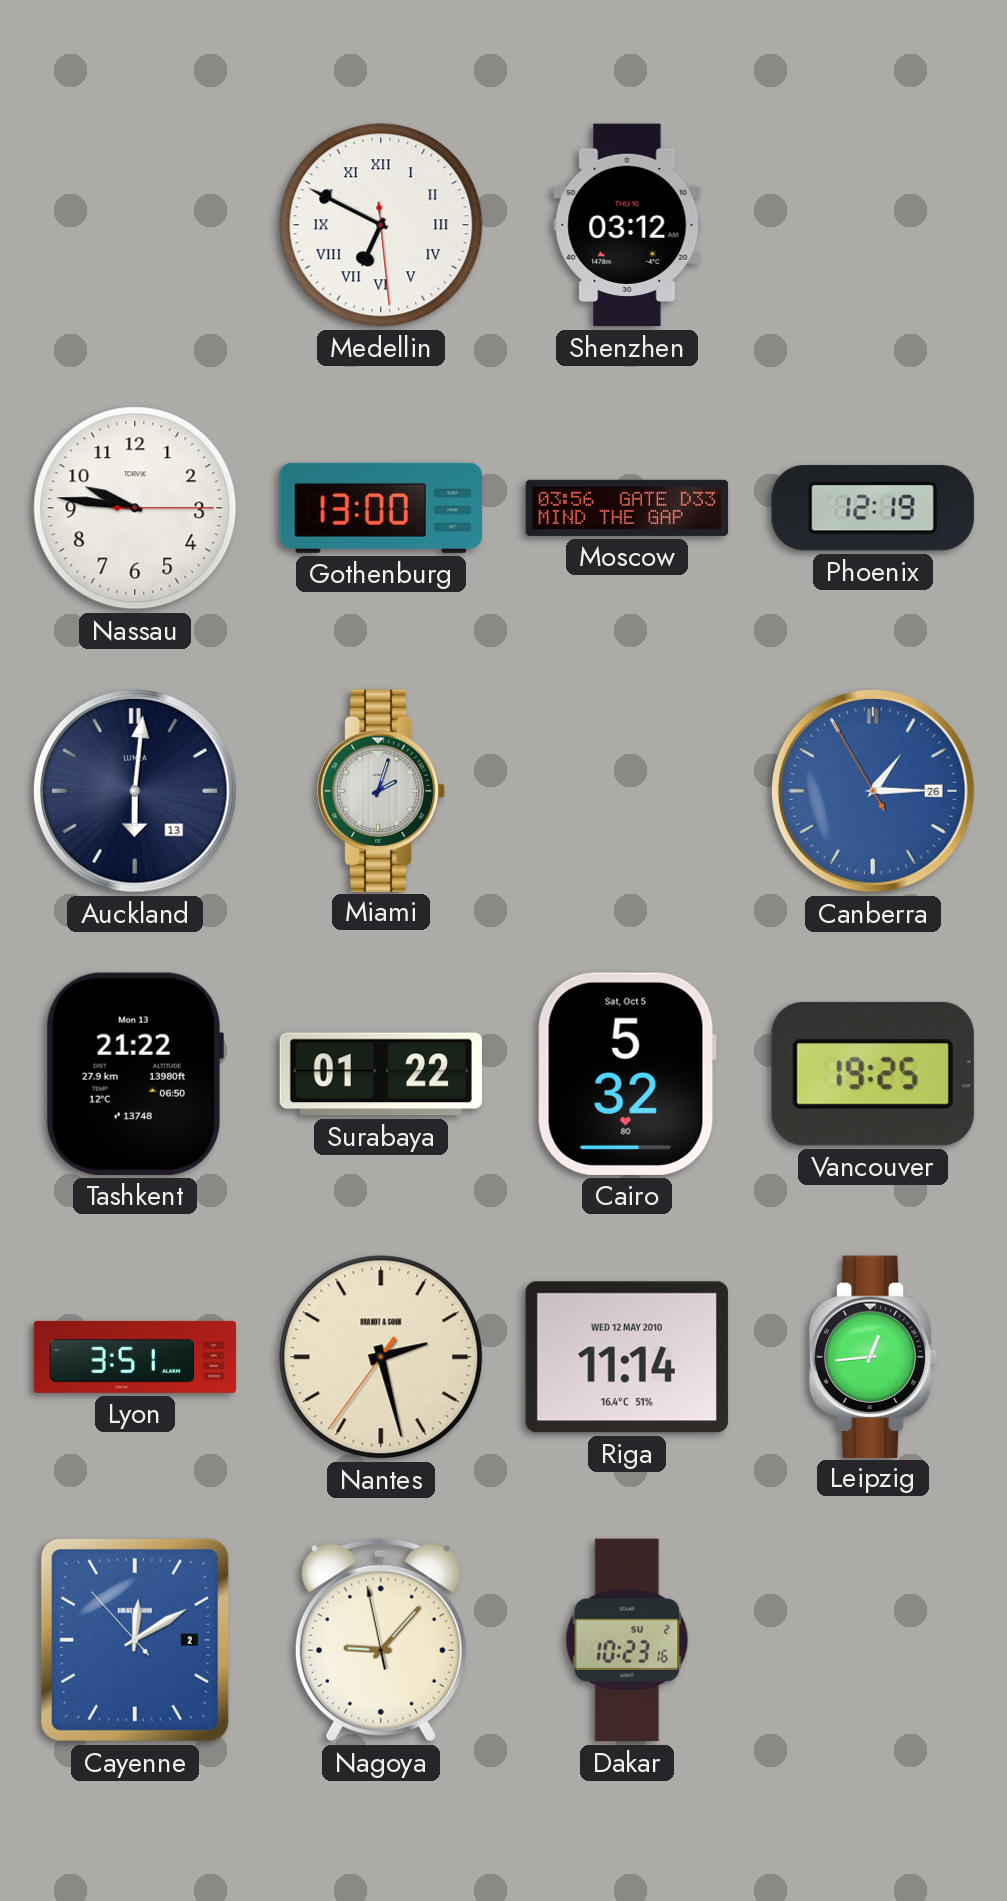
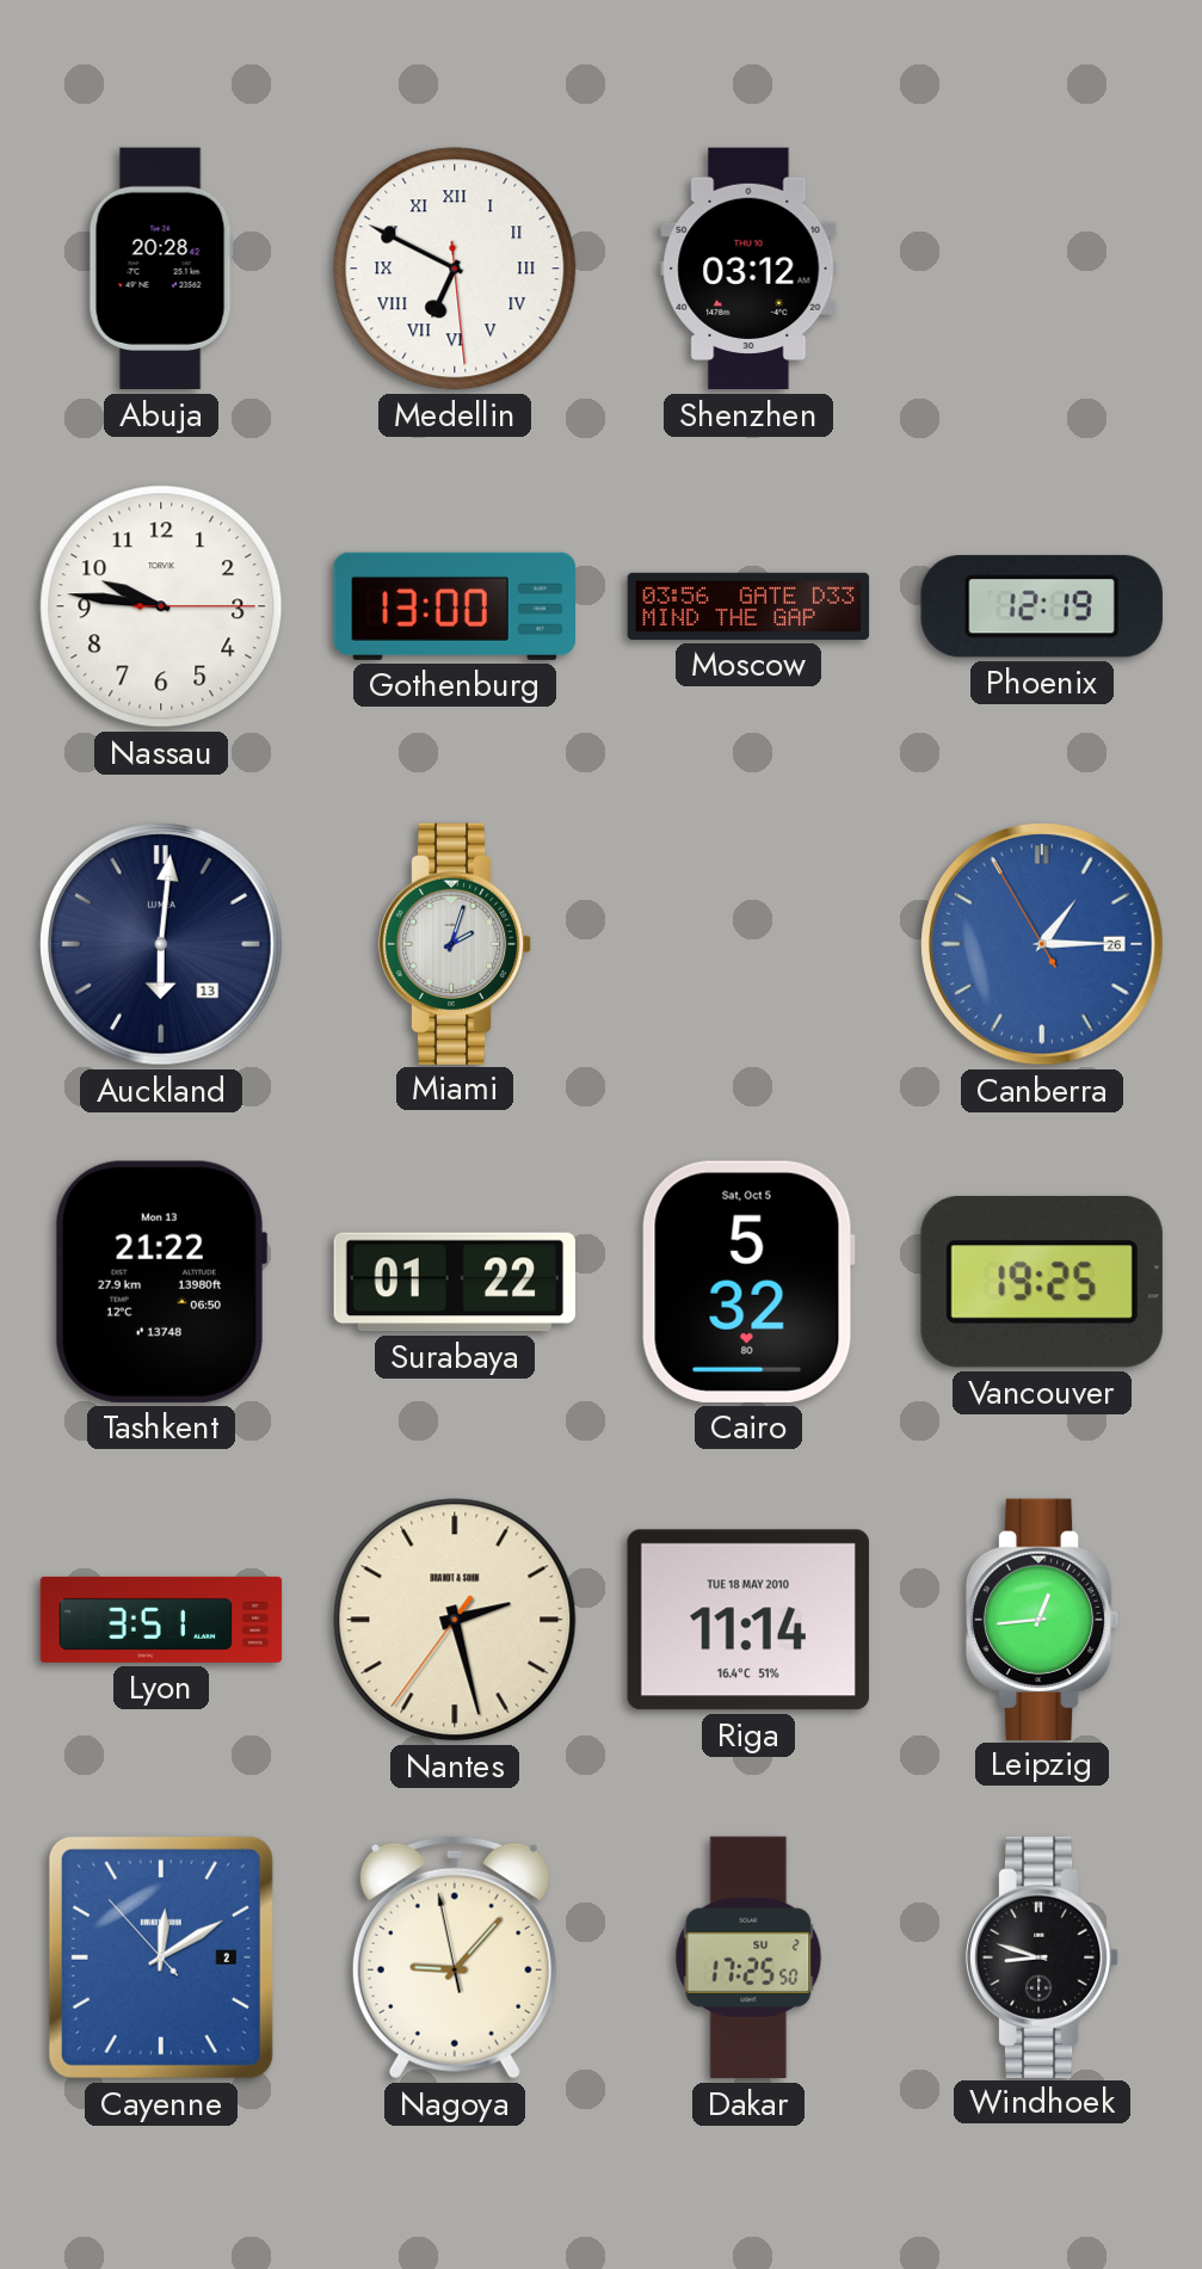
Abuja: none -> 20:28 (161, 269)
Riga date: WED 12 MAY 2010 -> TUE 18 MAY 2010 (748, 1620)
Dakar: 10:23 -> 17:25 (748, 1957)
Windhoek: none -> 8:48 (1042, 1956)
